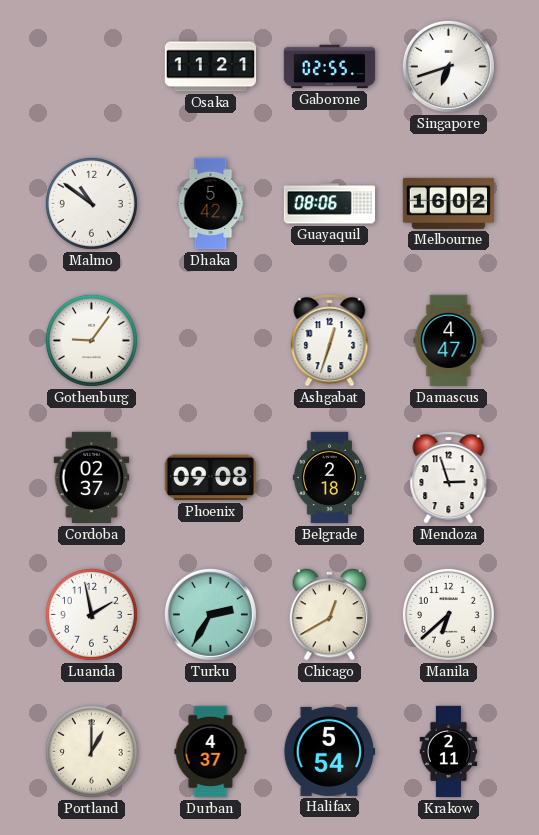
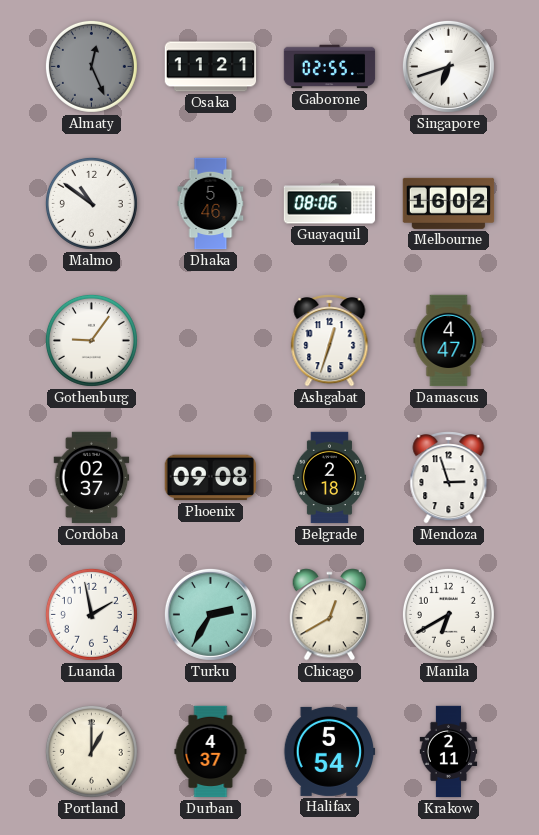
Almaty: none -> 12:26 (91, 66)
Dhaka: 5:42 -> 5:46 (211, 204)
Manila: 6:38 -> 6:40 (448, 614)
